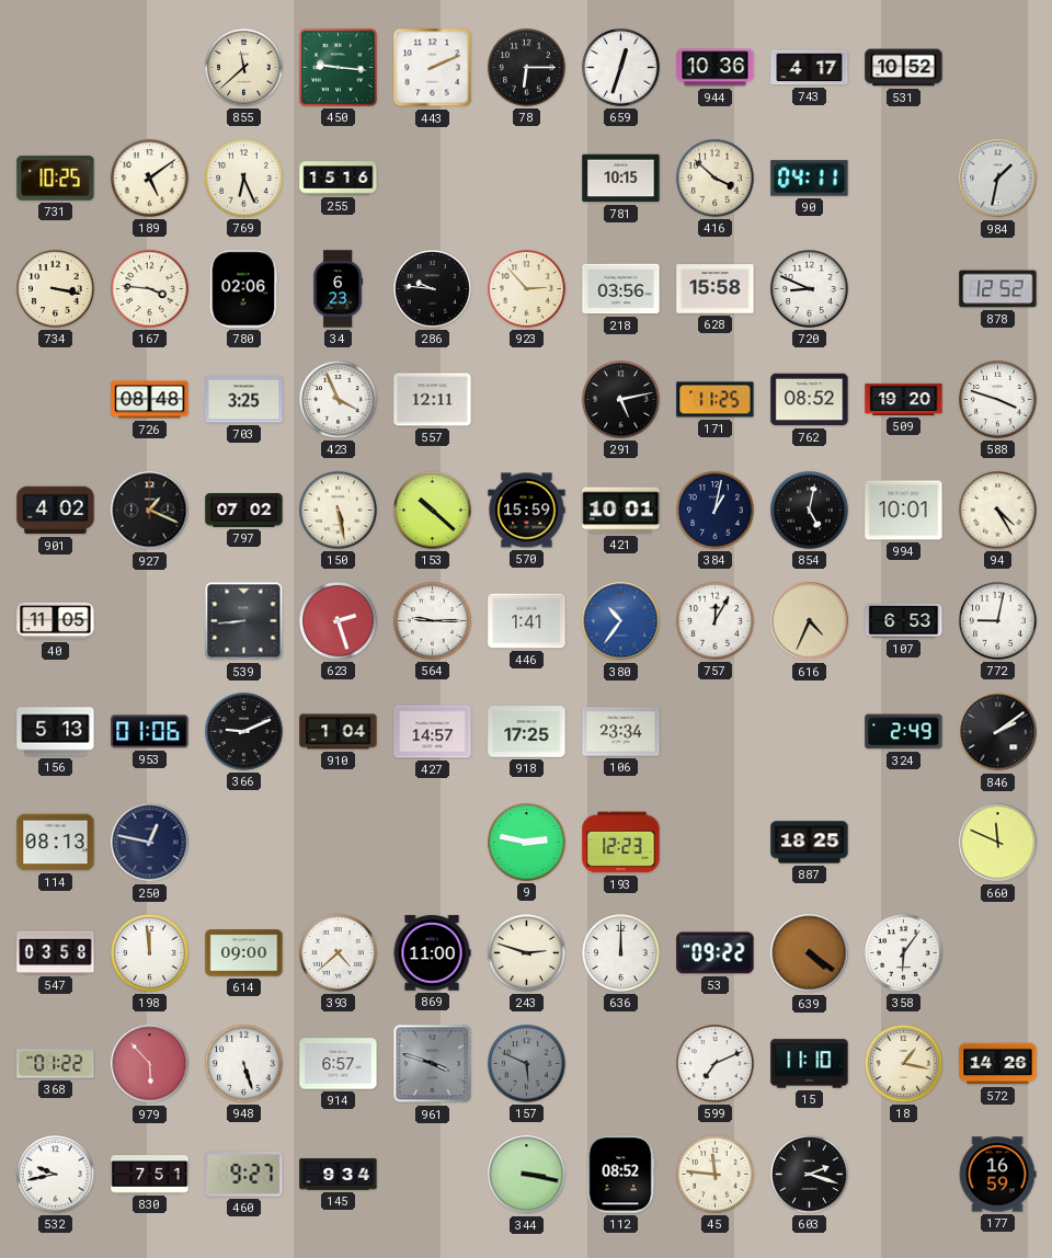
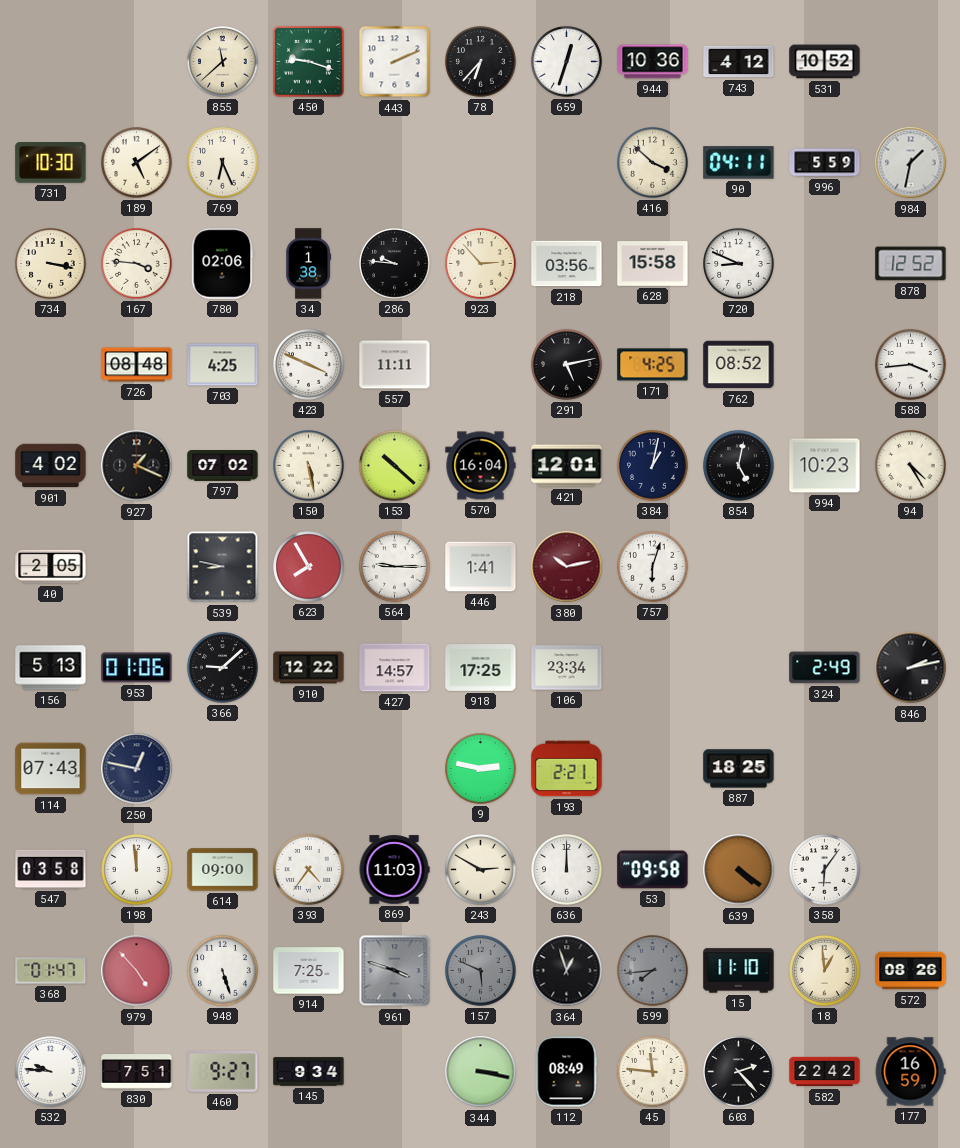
450: 9:16 -> 9:18 (308, 61)
78: 6:15 -> 6:37 (481, 62)
743: 4:17 -> 4:12 (739, 62)
731: 10:25 -> 10:30 (51, 163)
255: 15:16 -> none (339, 179)
781: 10:15 -> none (621, 179)
996: none -> 5:59 (825, 163)
34: 6:23 -> 1:38 (309, 264)
703: 3:25 -> 4:25 (223, 365)
423: 3:56 -> 3:49 (309, 365)
557: 12:11 -> 11:11 (395, 365)
171: 11:25 -> 4:25 (653, 365)
509: 19:20 -> none (904, 399)
588: 3:48 -> 3:44 (911, 365)
570: 15:59 -> 16:04 (481, 466)
421: 10:01 -> 12:01 (567, 466)
994: 10:01 -> 10:23 (825, 466)
40: 11:05 -> 2:05 (51, 567)
539: 8:44 -> 8:47 (223, 567)
623: 2:27 -> 7:55 (309, 567)
380: 10:36 -> 10:13 (567, 567)
380 dial: blue -> burgundy (567, 567)
757: 12:05 -> 6:03 (653, 567)
616: 4:34 -> none (810, 621)
107: 6:53 -> none (904, 621)
772: 9:02 -> none (998, 621)
366: 9:11 -> 9:08 (223, 668)
910: 1:04 -> 12:22 (309, 668)
846: 2:09 -> 2:13 (911, 668)
114: 08:13 -> 07:43 (51, 769)
193: 12:23 -> 2:21 (567, 769)
660: 11:49 -> none (998, 843)
393: 4:38 -> 4:36 (309, 870)
869: 11:00 -> 11:03 (394, 870)
243: 2:48 -> 2:50 (481, 870)
53: 09:22 -> 09:58 (653, 870)
368: 01:22 -> 01:47 (51, 971)
979: 5:53 -> 4:53 (137, 971)
914: 6:57 -> 7:25 (309, 971)
364: none -> 12:57 (567, 971)
599: 7:11 -> 7:44 (653, 971)
599 dial: white -> grey (653, 971)
18: 1:17 -> 12:59 (825, 971)
572: 14:26 -> 08:26 (911, 971)
532: 9:43 -> 9:46 (51, 1072)
112: 08:52 -> 08:49 (566, 1072)
603: 2:18 -> 2:23 (739, 1072)
582: none -> 22:42 (825, 1072)
